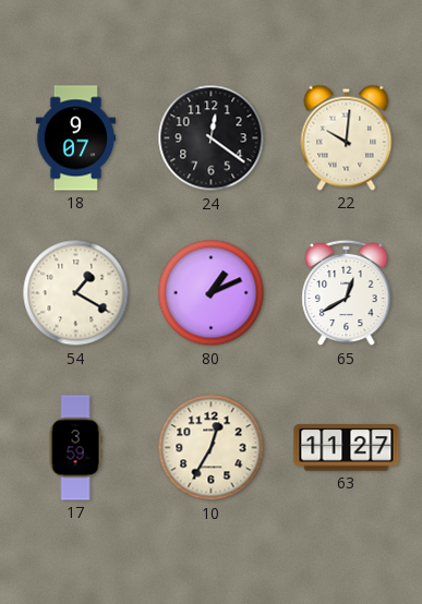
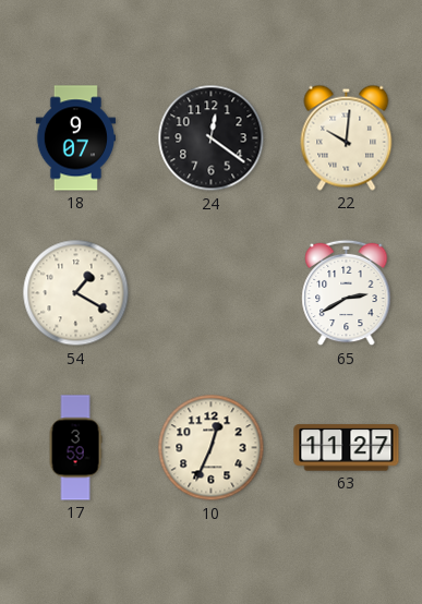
80: 1:11 -> none (212, 293)
65: 12:40 -> 2:40 (347, 293)
10: 12:35 -> 12:34 (212, 448)
